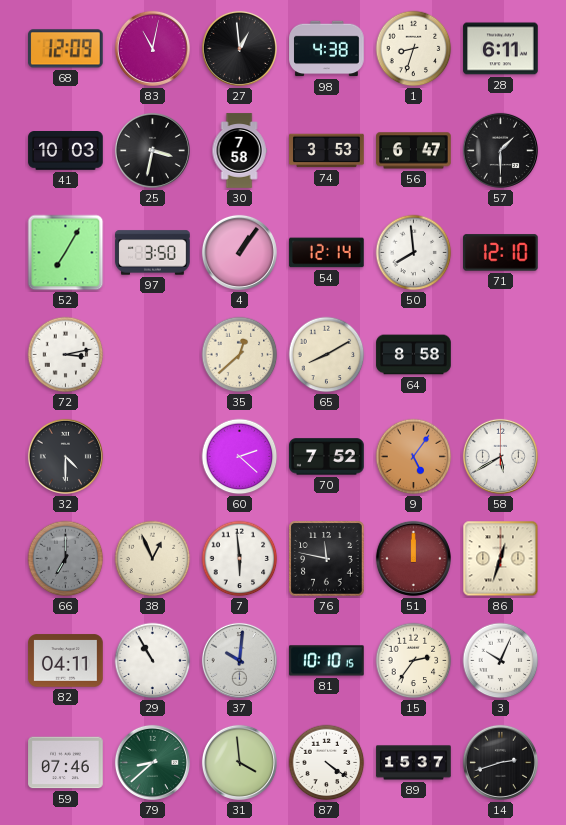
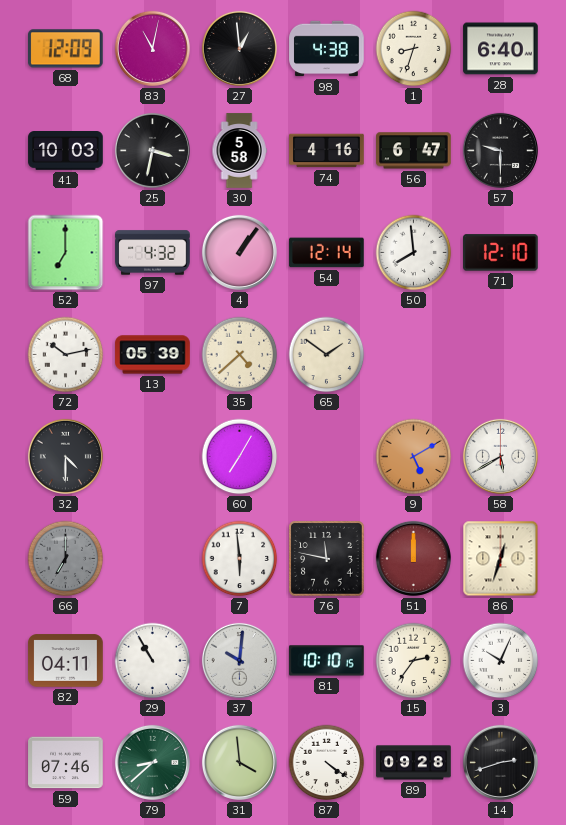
28: 6:11 -> 6:40 (501, 49)
30: 7:58 -> 5:58 (239, 151)
74: 3:53 -> 4:16 (327, 151)
57: 1:30 -> 9:30 (500, 150)
52: 7:05 -> 7:00 (66, 253)
97: 3:50 -> 4:32 (153, 253)
72: 3:13 -> 10:13 (66, 355)
13: none -> 05:39 (153, 355)
35: 12:38 -> 4:38 (240, 355)
65: 8:10 -> 1:51 (327, 355)
64: 8:58 -> none (414, 355)
60: 2:22 -> 7:05 (240, 457)
70: 7:52 -> none (327, 457)
9: 5:06 -> 5:10 (414, 457)
38: 12:56 -> none (153, 559)
89: 15:37 -> 09:28 (414, 763)
